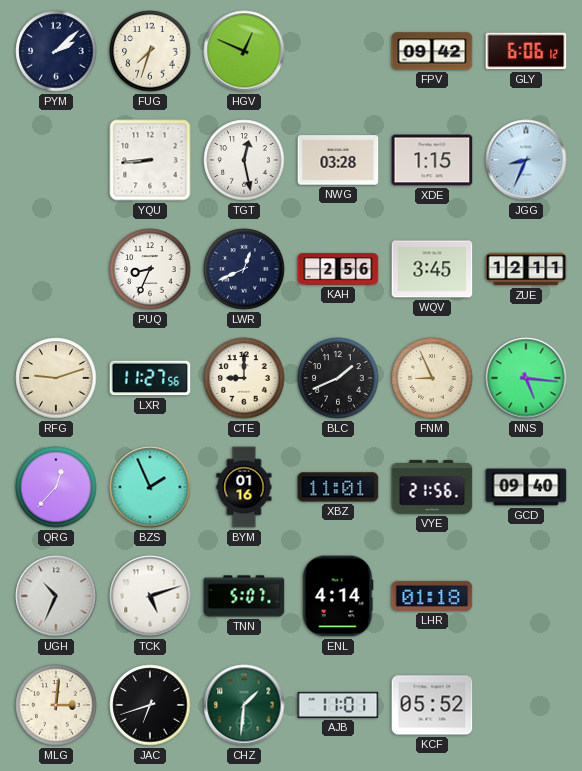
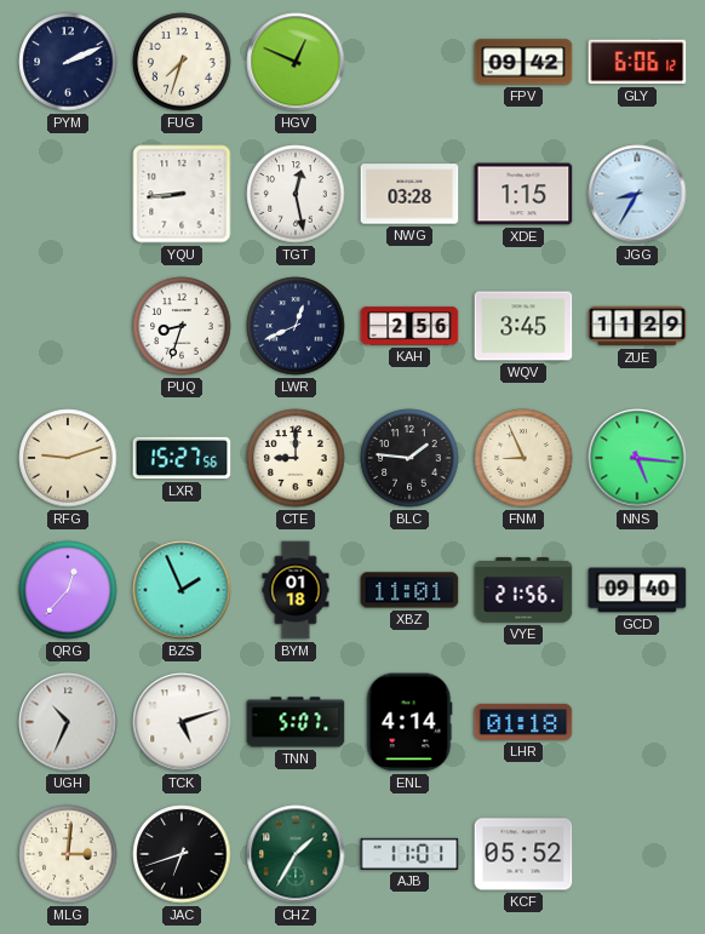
PYM: 2:08 -> 2:11 (68, 62)
JGG: 8:34 -> 8:35 (637, 194)
PUQ: 8:34 -> 8:33 (182, 326)
ZUE: 12:11 -> 11:29 (637, 326)
LXR: 11:27 -> 15:27 (182, 458)
BLC: 1:41 -> 1:46 (409, 458)
BYM: 01:16 -> 01:18 (296, 590)
CHZ: 1:31 -> 1:35 (296, 854)
